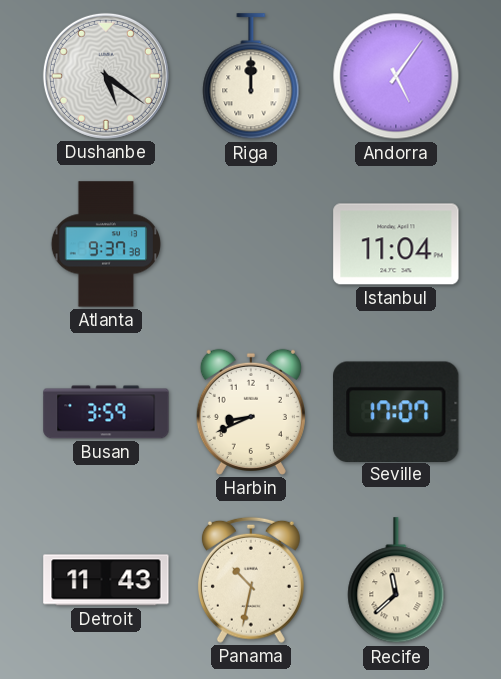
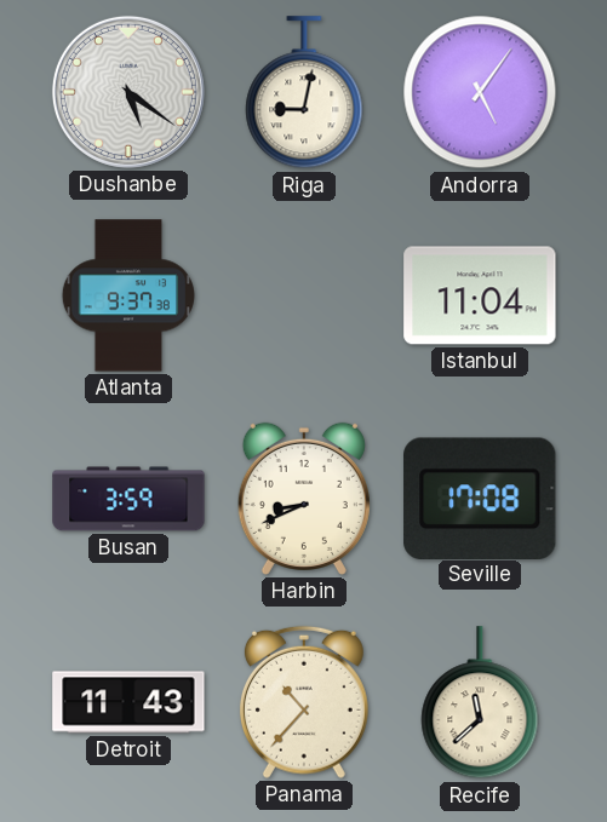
Riga: 12:00 -> 9:02 (304, 93)
Seville: 17:07 -> 17:08 (480, 498)
Panama: 10:32 -> 10:37 (304, 702)
